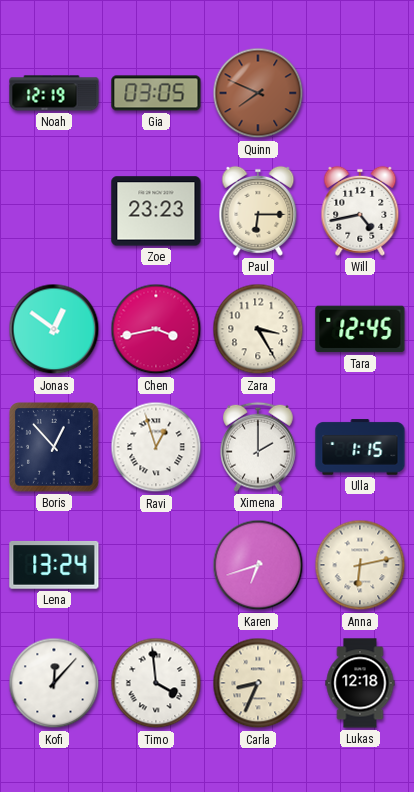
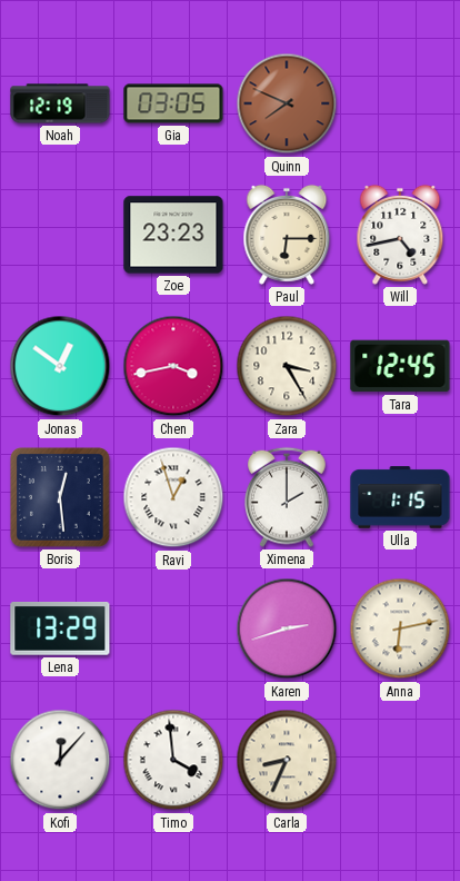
Boris: 12:53 -> 12:29 (61, 498)
Lena: 13:24 -> 13:29 (60, 630)
Karen: 6:42 -> 2:42 (287, 628)
Lukas: 12:18 -> none (360, 683)
